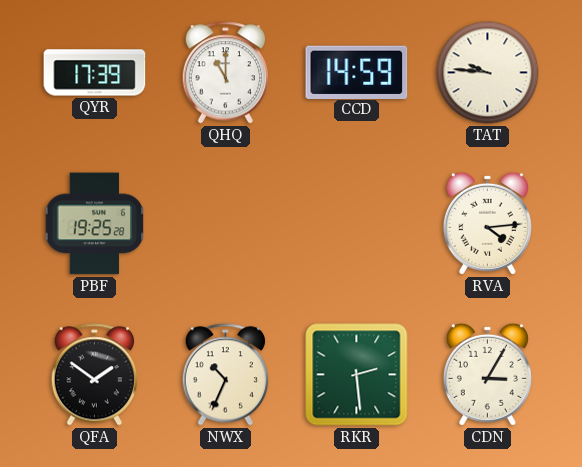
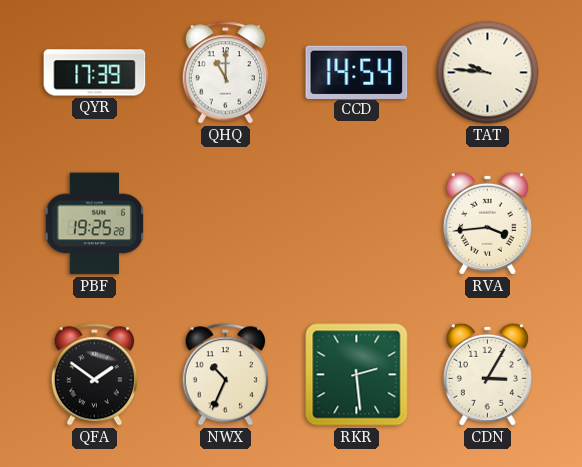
CCD: 14:59 -> 14:54 (357, 72)
RVA: 4:14 -> 3:44 (487, 223)
